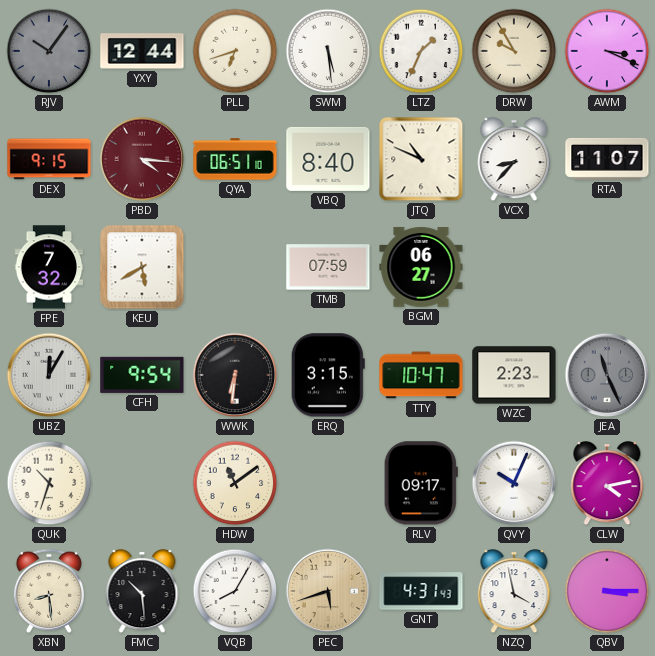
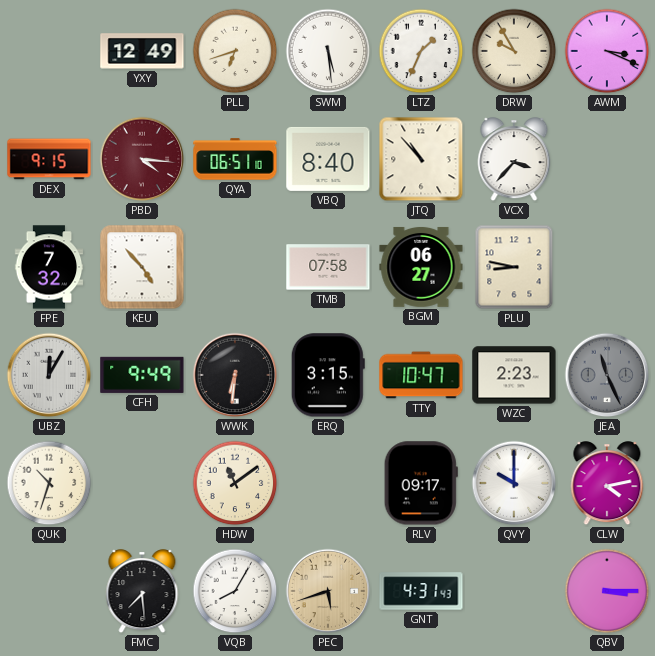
RJV: 10:06 -> none (49, 51)
YXY: 12:44 -> 12:49 (142, 51)
JTQ: 10:49 -> 10:53 (421, 159)
VCX: 8:37 -> 3:37 (514, 160)
RTA: 11:07 -> none (607, 159)
KEU: 5:40 -> 4:53 (142, 267)
TMB: 07:59 -> 07:58 (328, 267)
PLU: none -> 8:47 (514, 267)
CFH: 9:54 -> 9:49 (142, 375)
QVY: 10:04 -> 10:00 (514, 483)
XBN: 8:29 -> none (49, 591)
FMC: 10:29 -> 7:29 (142, 592)
NZQ: 3:58 -> none (514, 592)
